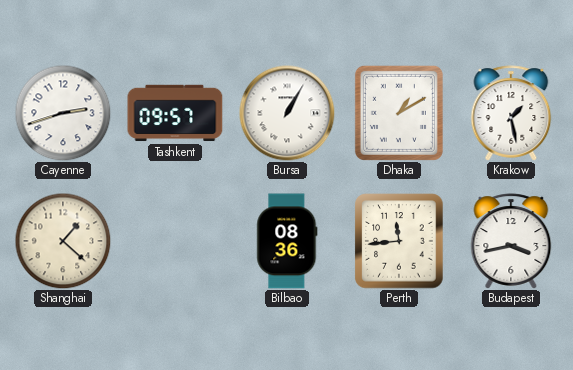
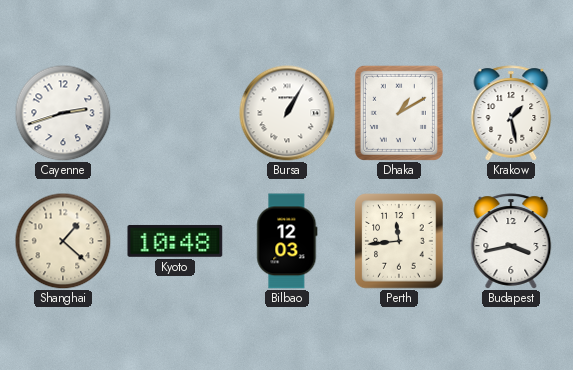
Tashkent: 09:57 -> none (175, 113)
Kyoto: none -> 10:48 (175, 241)
Bilbao: 08:36 -> 12:03 (287, 241)
